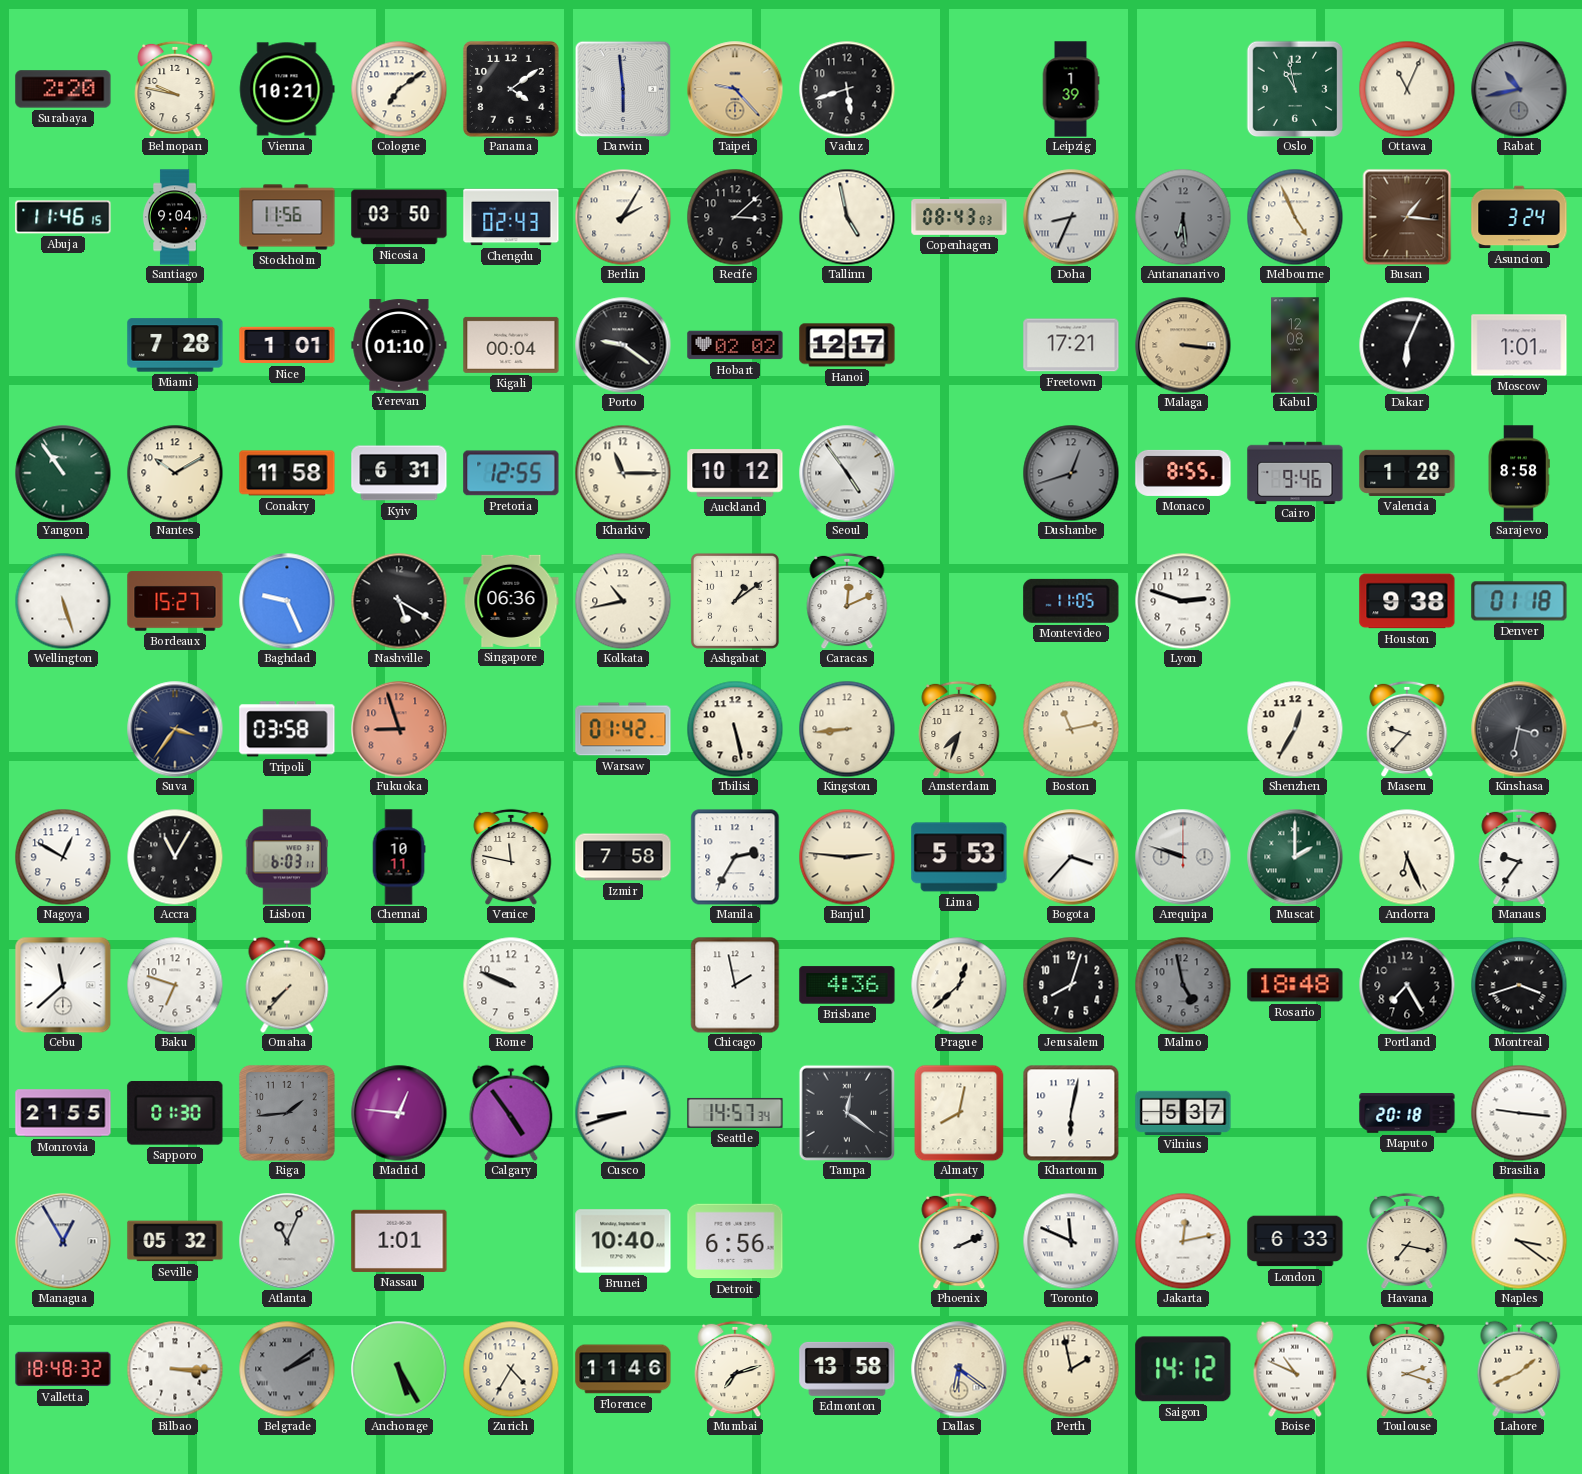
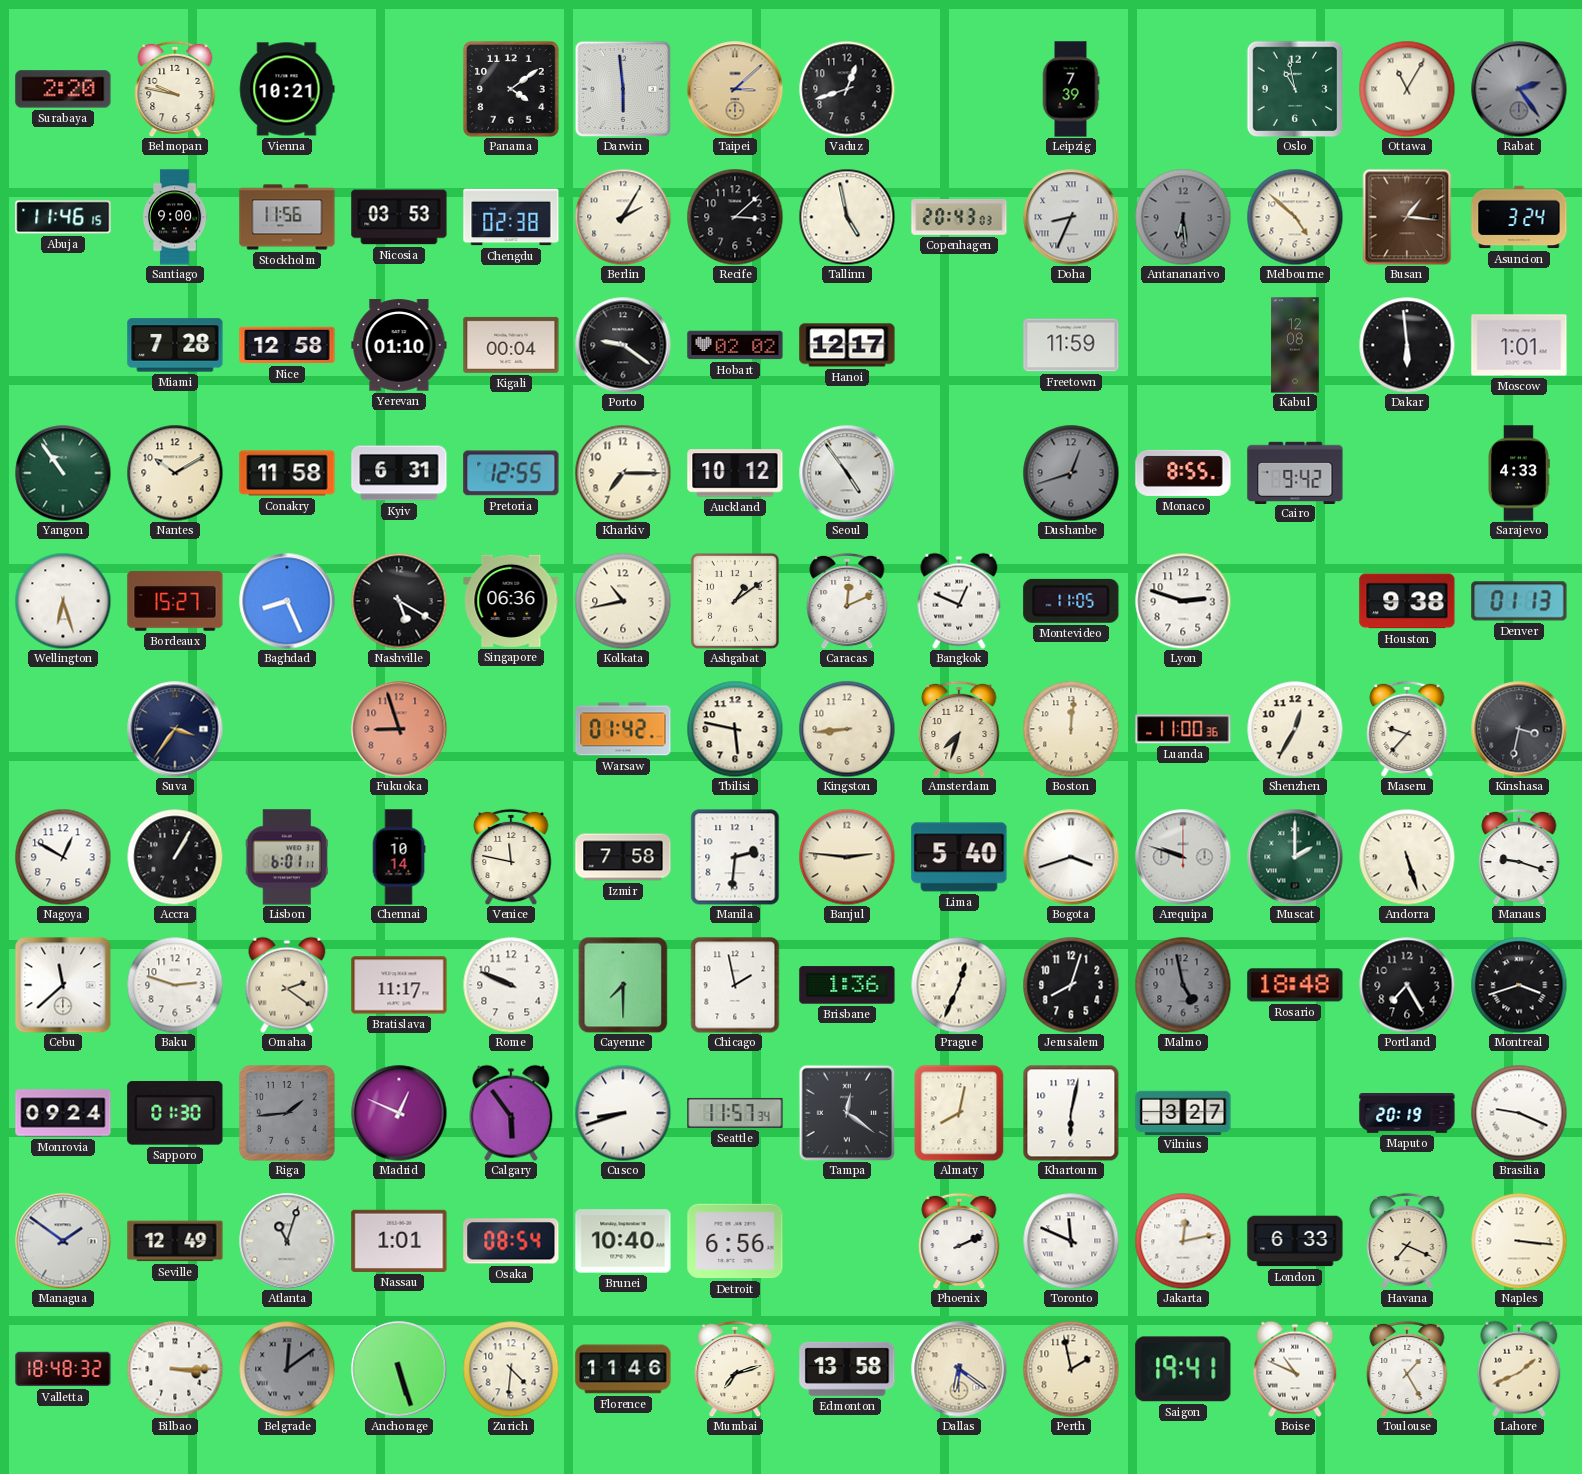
Cologne: 7:09 -> none (399, 89)
Taipei: 9:23 -> 3:08 (735, 89)
Vaduz: 5:42 -> 12:42 (847, 89)
Leipzig: 1:39 -> 7:39 (1071, 89)
Ottawa: 11:04 -> 11:05 (1407, 89)
Rabat: 10:43 -> 2:24 (1519, 89)
Santiago: 9:04 -> 9:00 (175, 217)
Nicosia: 03:50 -> 03:53 (399, 217)
Chengdu: 02:43 -> 02:38 (511, 217)
Copenhagen: 08:43 -> 20:43 (959, 218)
Melbourne: 4:56 -> 4:52 (1295, 217)
Nice: 1:01 -> 12:58 (287, 345)
Freetown: 17:21 -> 11:59 (1071, 345)
Malaga: 3:16 -> none (1183, 345)
Dakar: 6:04 -> 5:59 (1407, 345)
Kharkiv: 11:15 -> 7:15 (623, 473)
Cairo: 9:46 -> 9:42 (1295, 472)
Valencia: 1:28 -> none (1407, 473)
Sarajevo: 8:58 -> 4:33 (1519, 473)
Wellington: 5:27 -> 6:27 (63, 601)
Baghdad: 9:26 -> 8:26 (287, 601)
Bangkok: none -> 12:49 (959, 601)
Denver: 01:18 -> 01:13 (1519, 601)
Tripoli: 03:58 -> none (287, 729)
Tbilisi: 5:28 -> 5:47 (735, 729)
Boston: 11:13 -> 12:01 (1071, 729)
Luanda: none -> 11:00 (1183, 729)
Accra: 11:05 -> 1:05 (175, 857)
Lisbon: 6:03 -> 6:01 (287, 857)
Chennai: 10:11 -> 10:14 (399, 857)
Manila: 2:35 -> 2:31 (735, 857)
Lima: 5:53 -> 5:40 (959, 857)
Bogota: 3:37 -> 3:42 (1071, 857)
Andorra: 6:26 -> 5:27 (1407, 857)
Manaus: 9:36 -> 9:18 (1519, 857)
Baku: 6:48 -> 2:48 (175, 985)
Omaha: 7:37 -> 2:21 (287, 985)
Bratislava: none -> 11:17 (399, 985)
Cayenne: none -> 7:30 (623, 985)
Brisbane: 4:36 -> 1:36 (847, 985)
Prague: 12:38 -> 12:34 (959, 985)
Monrovia: 21:55 -> 09:24 (63, 1113)
Madrid: 12:46 -> 12:49 (399, 1113)
Calgary: 4:54 -> 5:54 (511, 1113)
Seattle: 14:57 -> 11:57 (735, 1113)
Vilnius: 5:37 -> 3:27 (1183, 1112)
Maputo: 20:18 -> 20:19 (1407, 1114)
Brasilia: 9:16 -> 9:19 (1519, 1113)
Managua: 12:55 -> 1:51 (63, 1241)
Seville: 05:32 -> 12:49 (175, 1241)
Atlanta: 11:04 -> 11:03 (287, 1241)
Osaka: none -> 08:54 (511, 1241)
Havana: 7:17 -> 7:19 (1407, 1241)
Naples: 3:21 -> 3:16 (1519, 1241)
Belgrade: 2:09 -> 12:09 (287, 1369)
Anchorage: 5:25 -> 5:27 (399, 1369)
Zurich: 4:35 -> 4:31 (511, 1369)
Saigon: 14:12 -> 19:41 (1183, 1369)
Toulouse: 2:18 -> 1:25 (1407, 1369)
